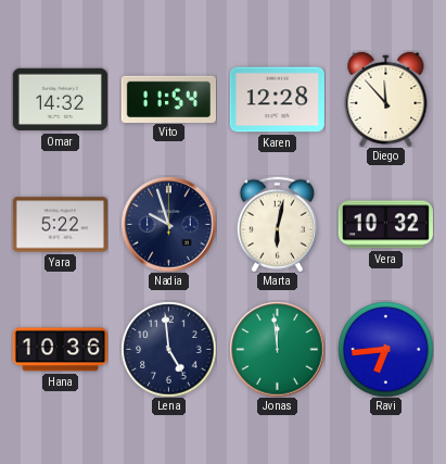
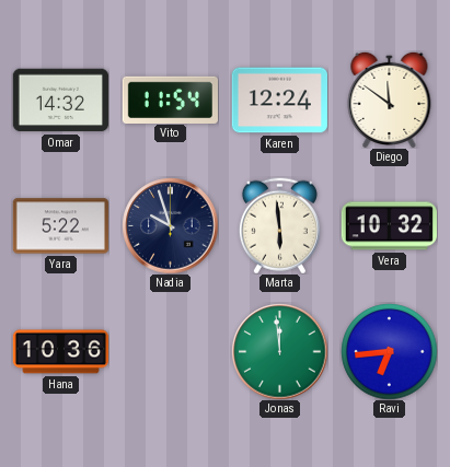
Karen: 12:28 -> 12:24 (279, 101)
Diego: 11:53 -> 11:51 (390, 100)
Marta: 6:02 -> 5:59 (279, 225)
Lena: 4:59 -> none (168, 349)
